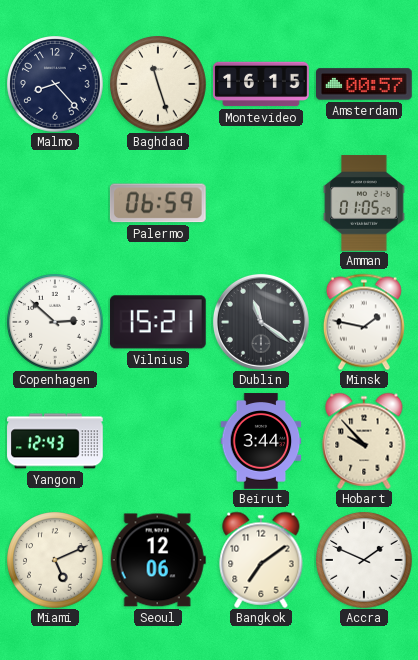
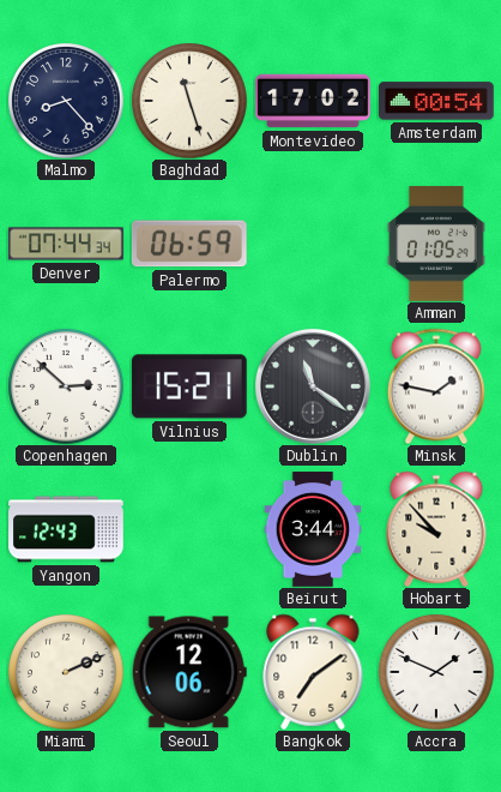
Montevideo: 16:15 -> 17:02 (313, 101)
Amsterdam: 00:57 -> 00:54 (437, 101)
Denver: none -> 07:44 (66, 244)
Miami: 5:11 -> 2:11 (66, 672)
